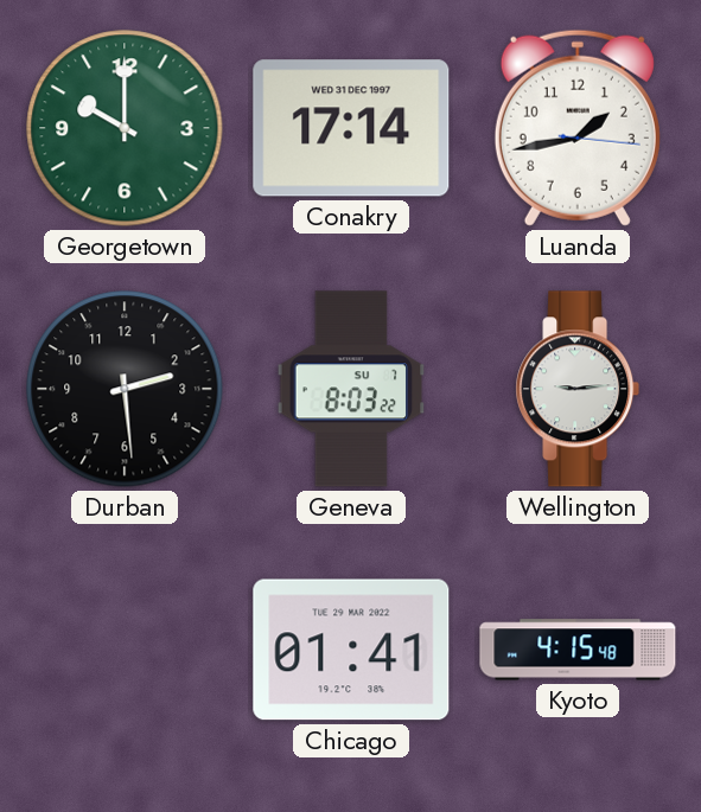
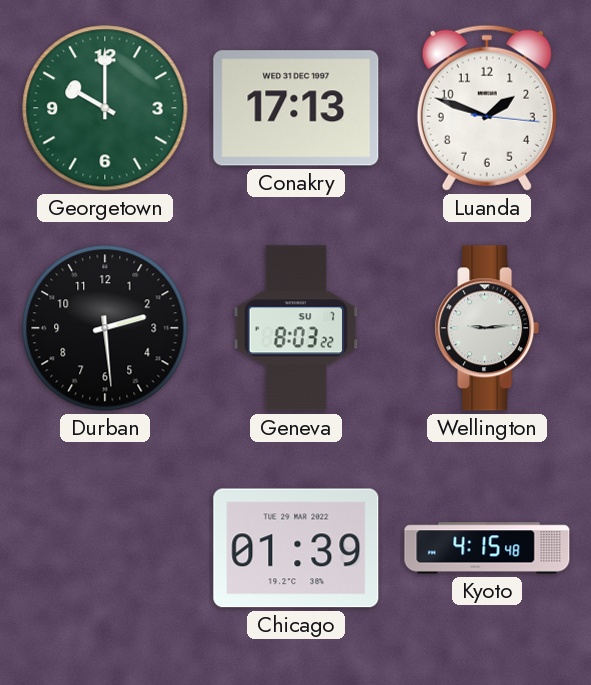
Conakry: 17:14 -> 17:13 (296, 108)
Luanda: 1:43 -> 1:48 (487, 108)
Chicago: 01:41 -> 01:39 (296, 548)
